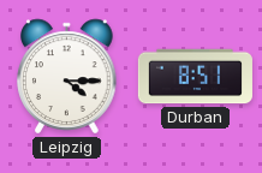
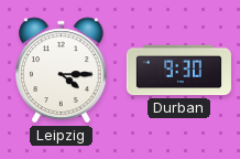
Durban: 8:51 -> 9:30 (178, 71)
